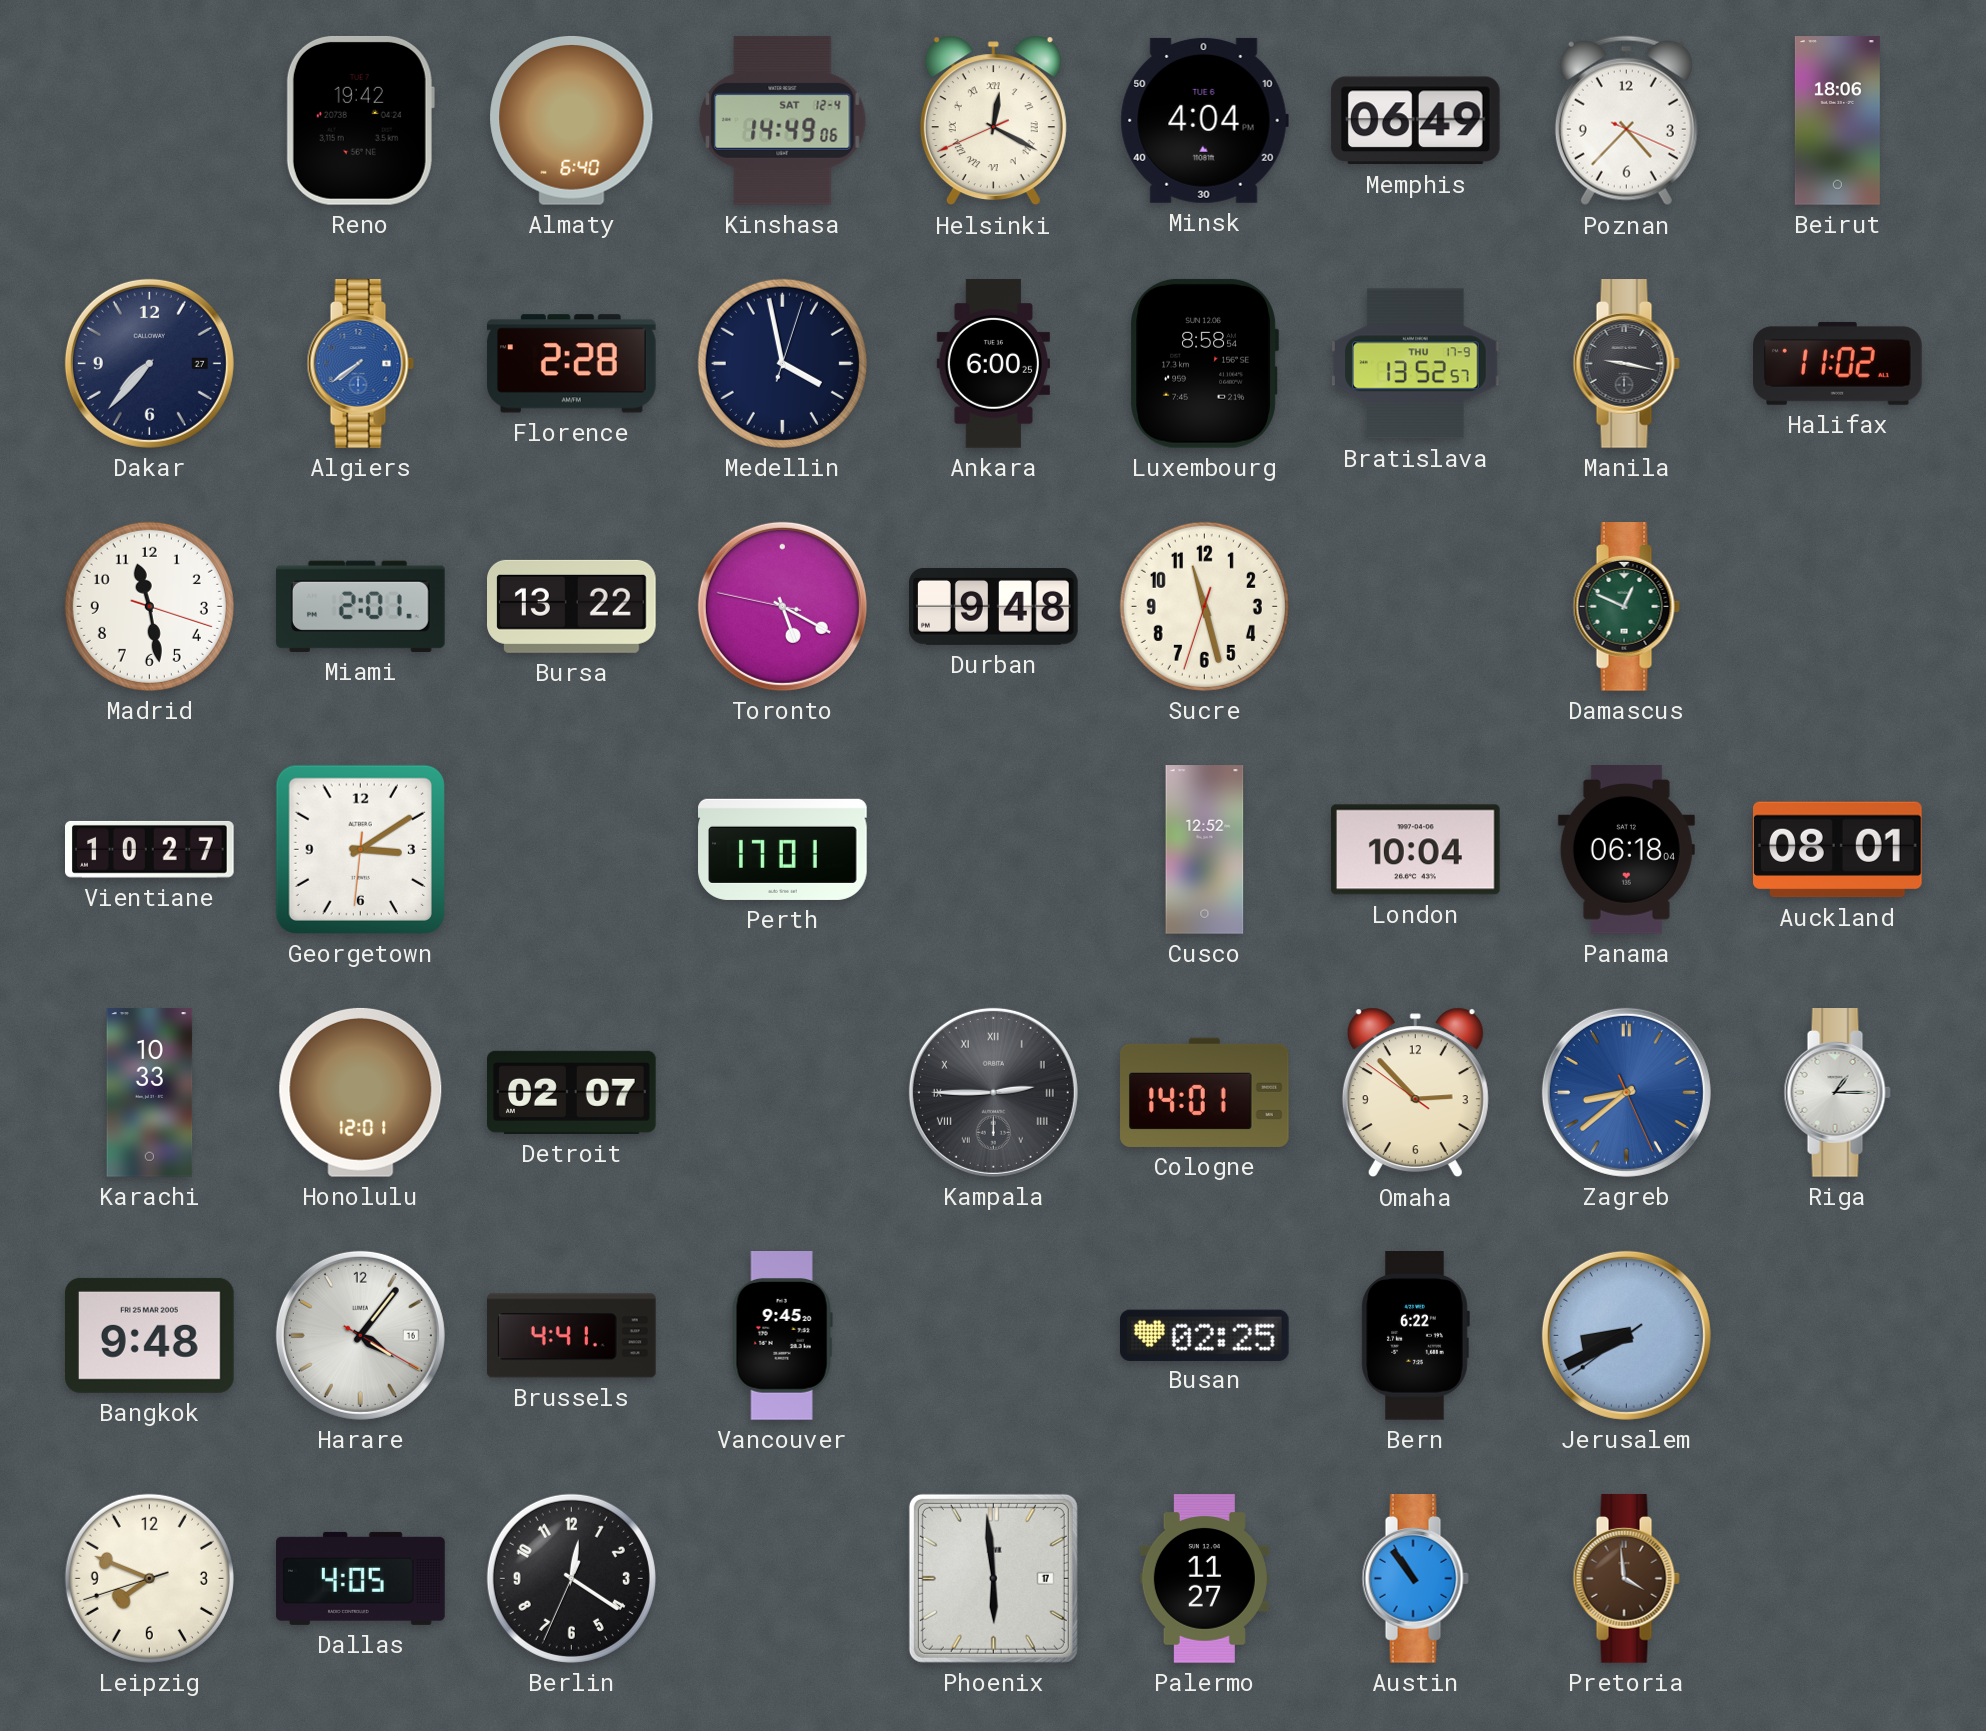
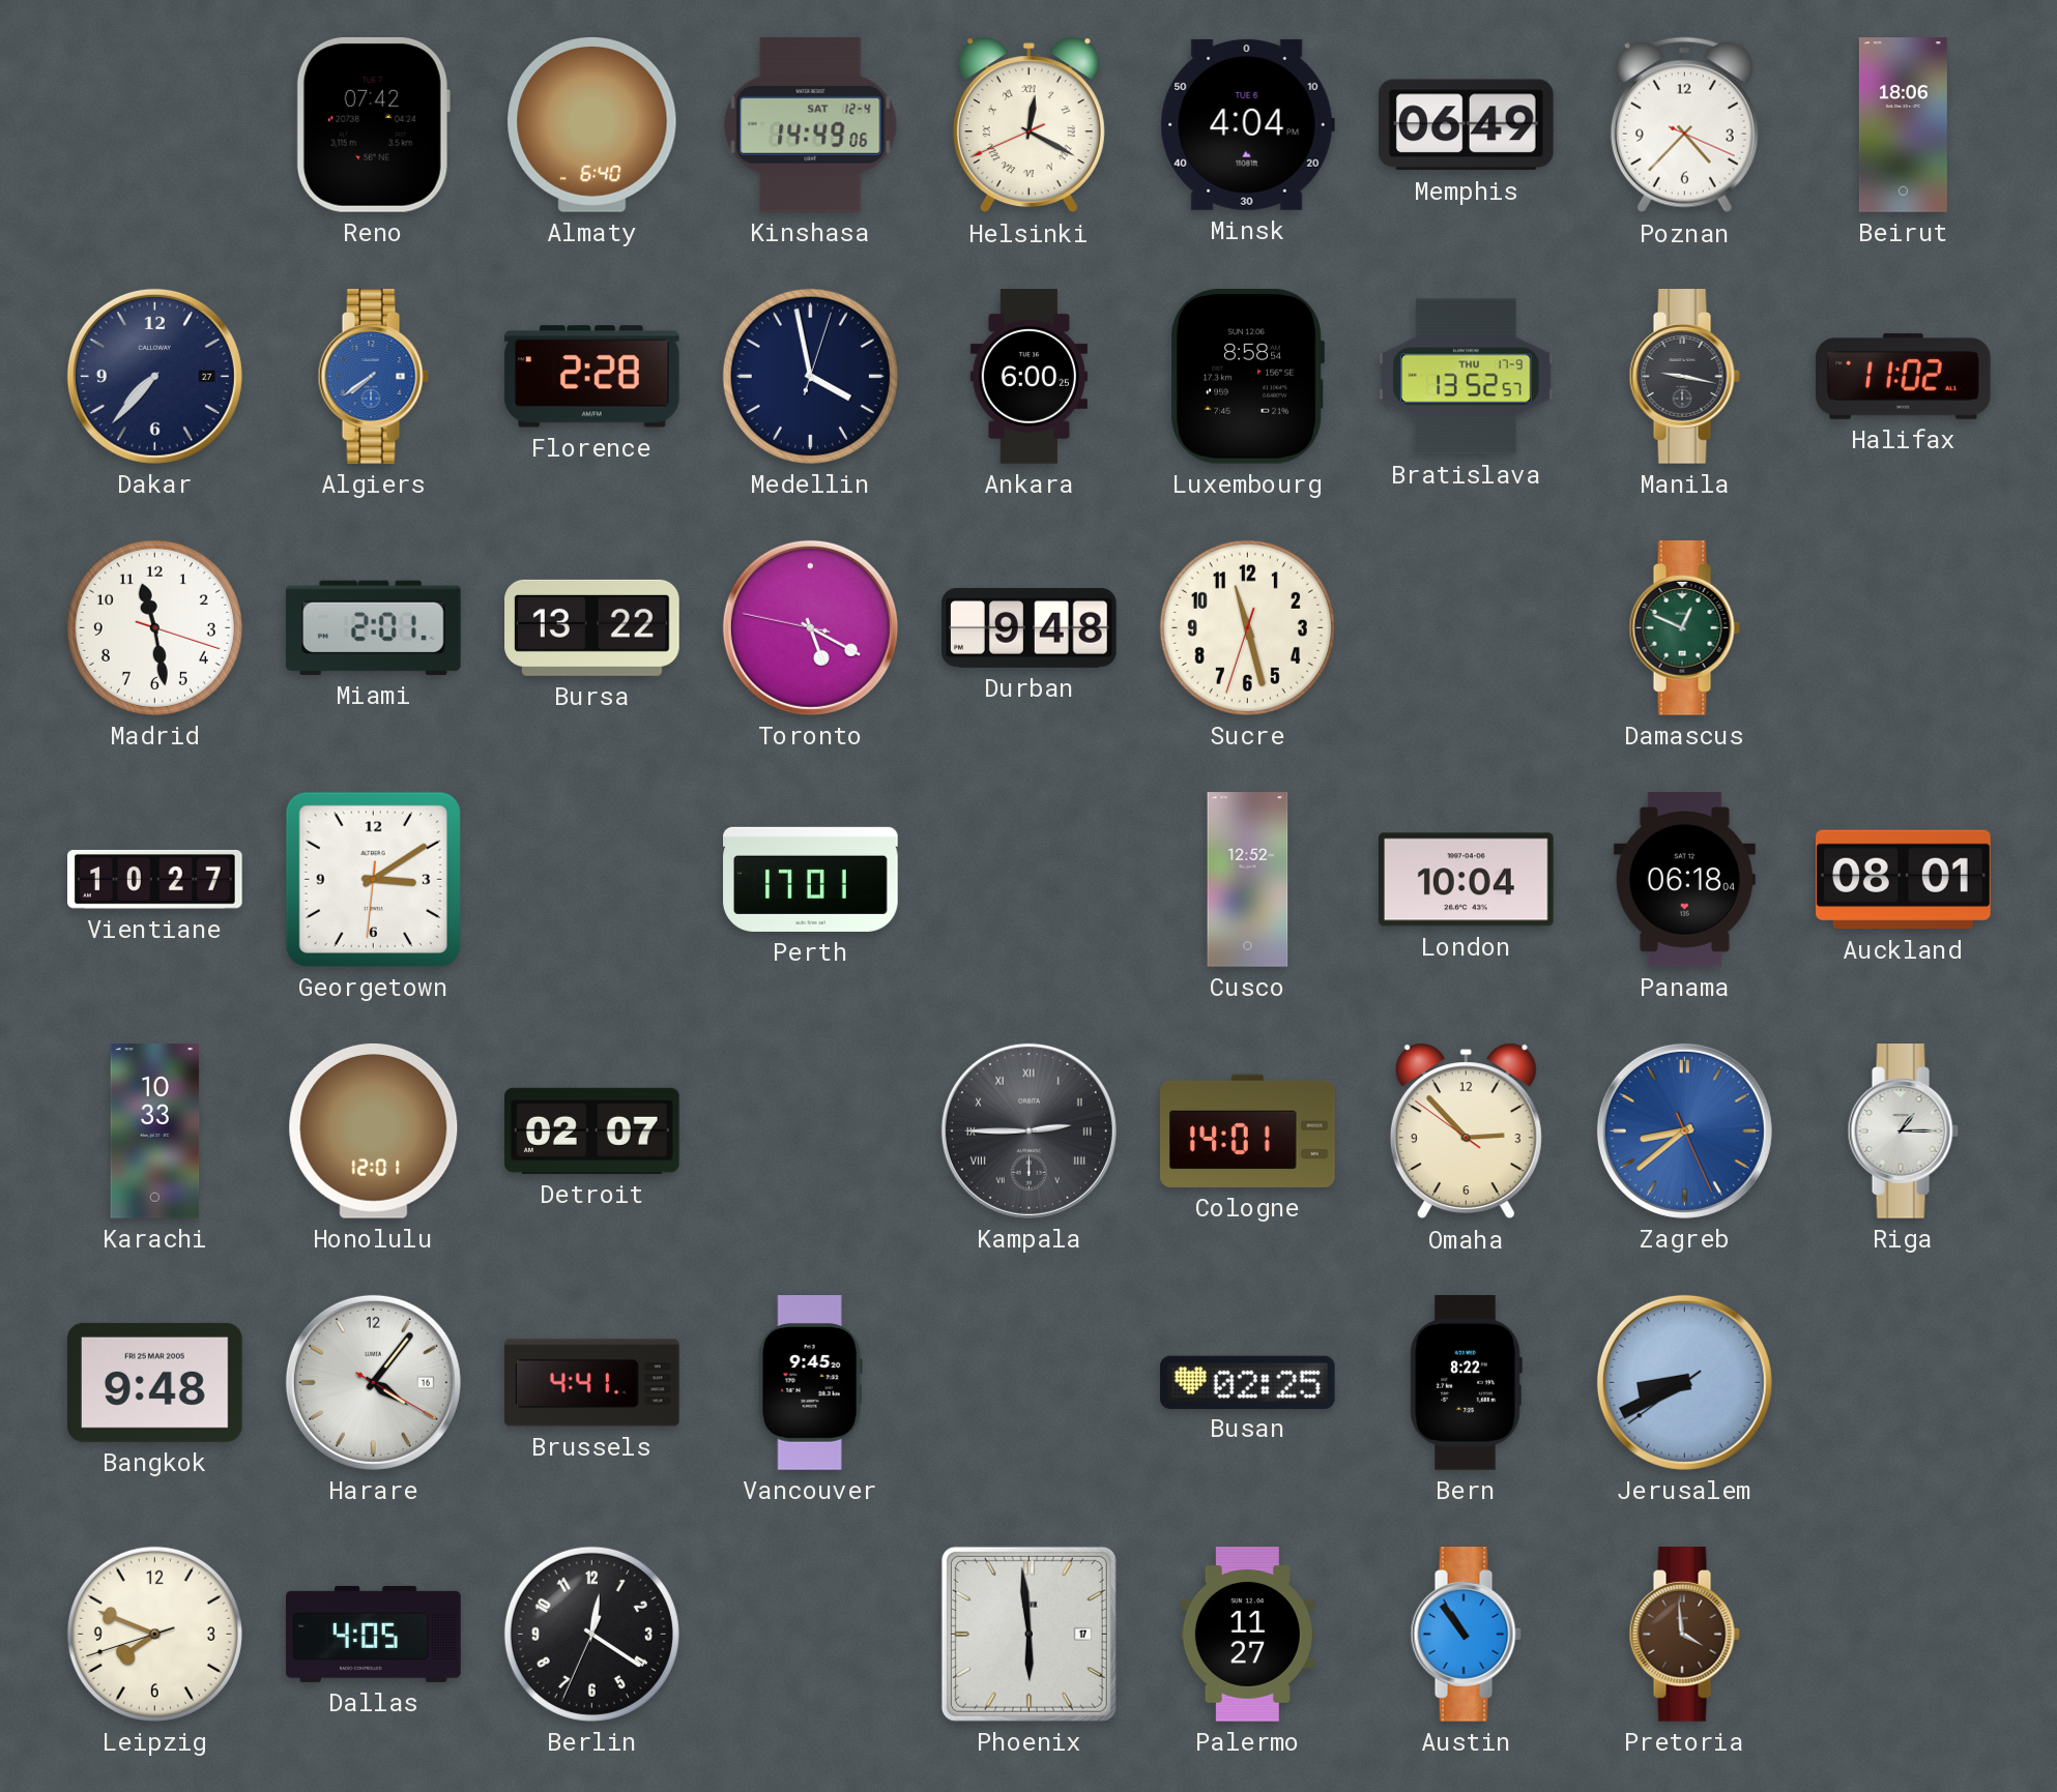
Reno: 19:42 -> 07:42 (373, 124)
Bern: 6:22 -> 8:22 (1466, 1383)
